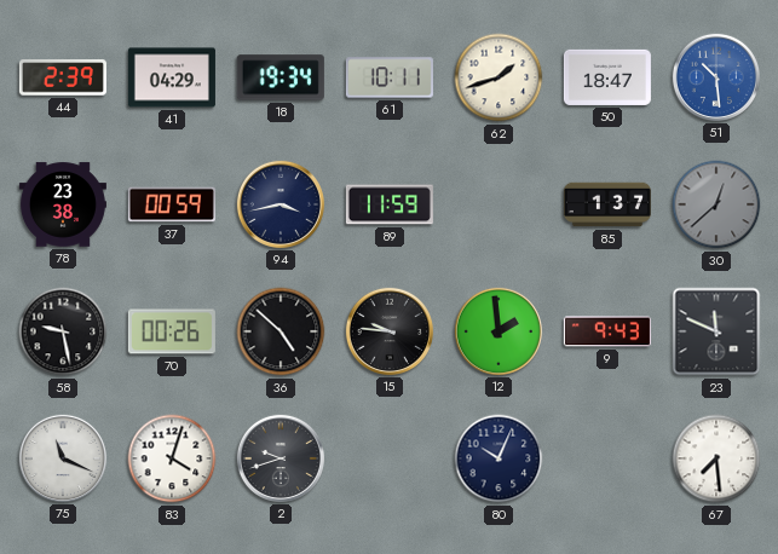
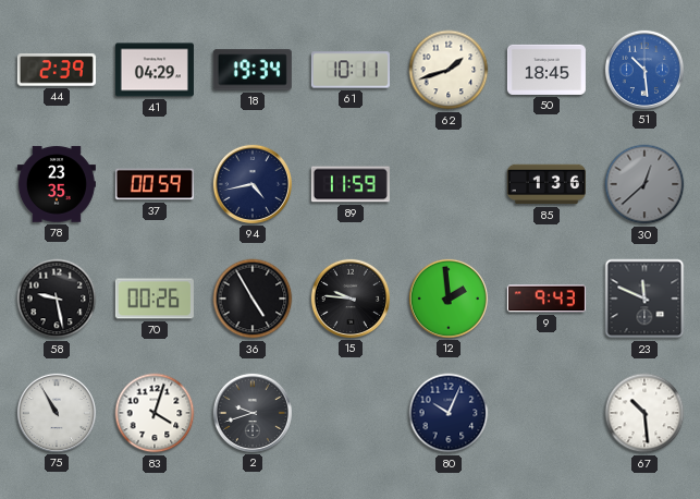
50: 18:47 -> 18:45 (547, 70)
78: 23:38 -> 23:35 (57, 184)
94: 3:43 -> 4:43 (253, 184)
85: 1:37 -> 1:36 (547, 184)
36: 4:52 -> 4:55 (253, 299)
75: 11:19 -> 10:55 (57, 413)
67: 7:29 -> 10:29 (644, 413)
